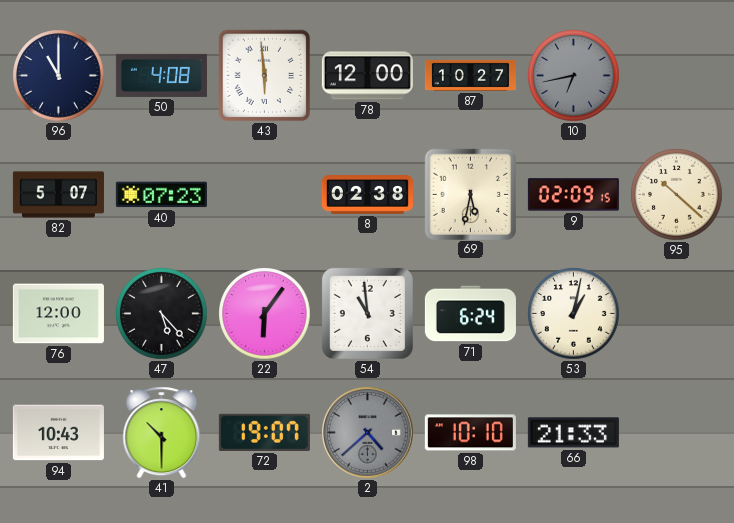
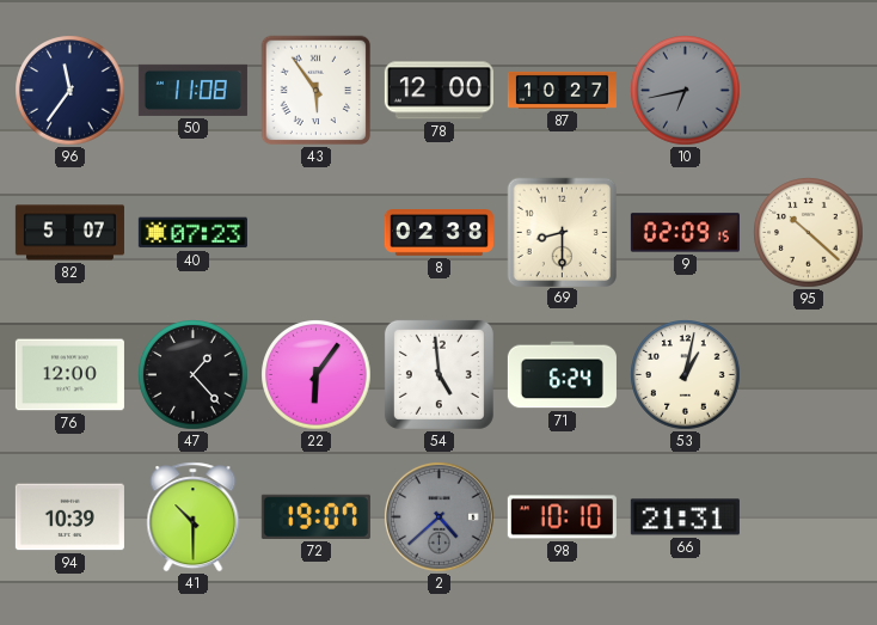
96: 11:00 -> 11:36 (70, 91)
50: 4:08 -> 11:08 (192, 90)
43: 5:59 -> 5:54 (317, 91)
69: 5:32 -> 8:30 (562, 232)
47: 5:23 -> 1:23 (194, 375)
54: 10:59 -> 4:59 (438, 374)
94: 10:43 -> 10:39 (69, 517)
66: 21:33 -> 21:31 (685, 517)
